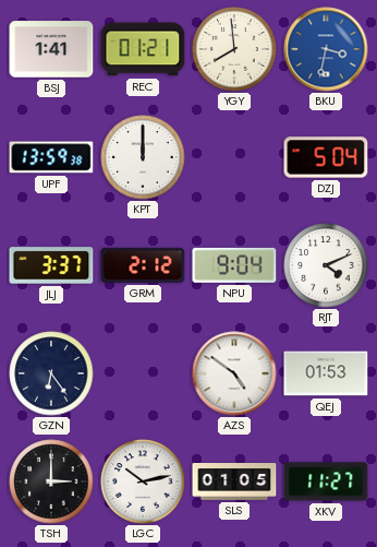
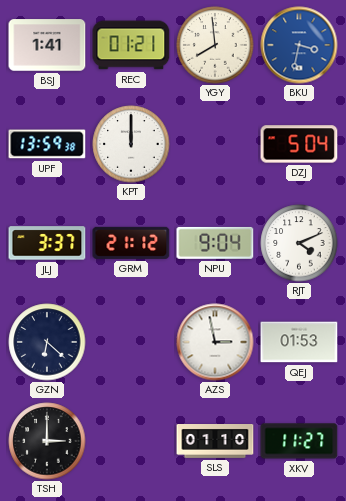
GRM: 2:12 -> 21:12 (131, 243)
GZN: 6:24 -> 6:22 (47, 342)
AZS: 4:51 -> 2:58 (215, 342)
LGC: 10:13 -> none (143, 481)
SLS: 01:05 -> 01:10 (215, 442)
